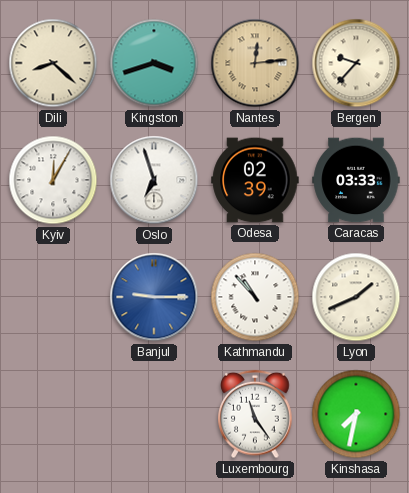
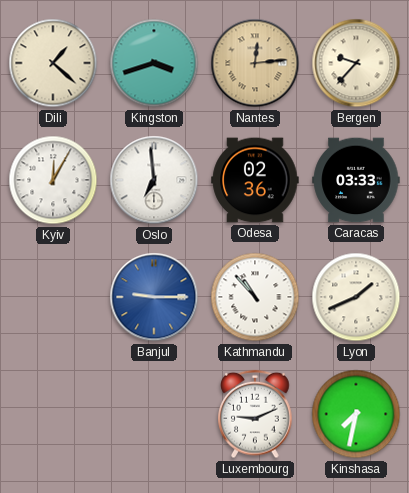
Dili: 8:22 -> 1:22 (53, 63)
Oslo: 6:57 -> 6:59 (154, 180)
Odesa: 02:39 -> 02:36 (255, 180)
Luxembourg: 11:24 -> 9:11 (255, 414)
